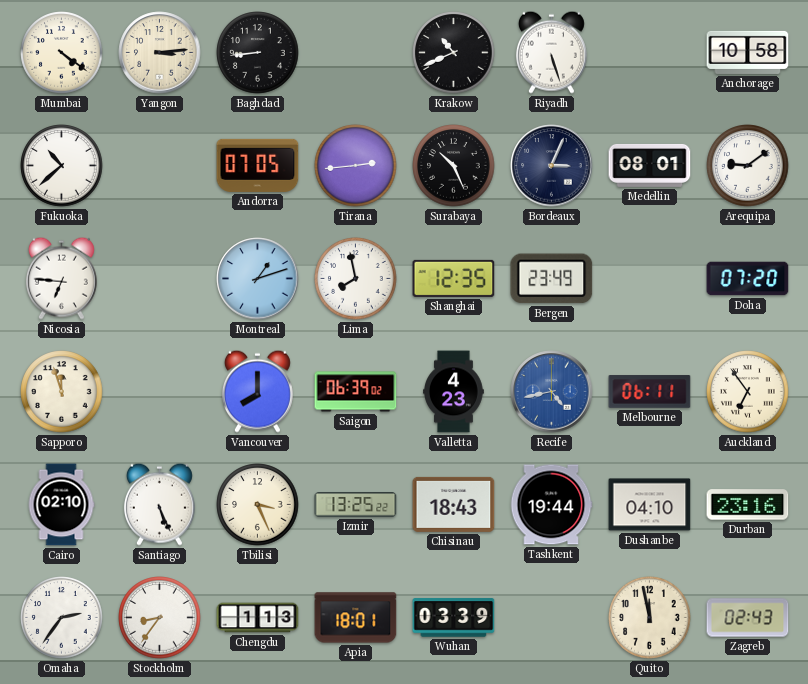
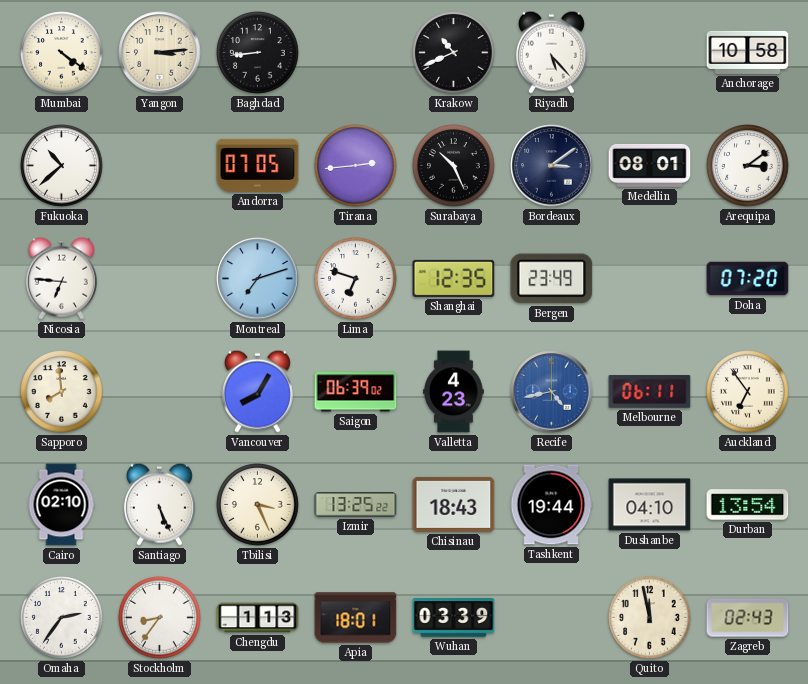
Riyadh: 5:27 -> 5:23 (551, 52)
Bordeaux: 3:04 -> 3:09 (552, 166)
Arequipa: 9:09 -> 3:09 (748, 166)
Montreal: 1:12 -> 7:12 (258, 279)
Lima: 7:58 -> 6:48 (356, 279)
Sapporo: 11:57 -> 7:59 (62, 392)
Vancouver: 8:00 -> 8:05 (257, 391)
Durban: 23:16 -> 13:54 (748, 505)
